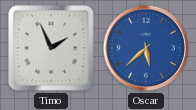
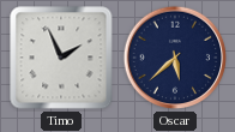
Oscar dial: blue -> navy (175, 58)
